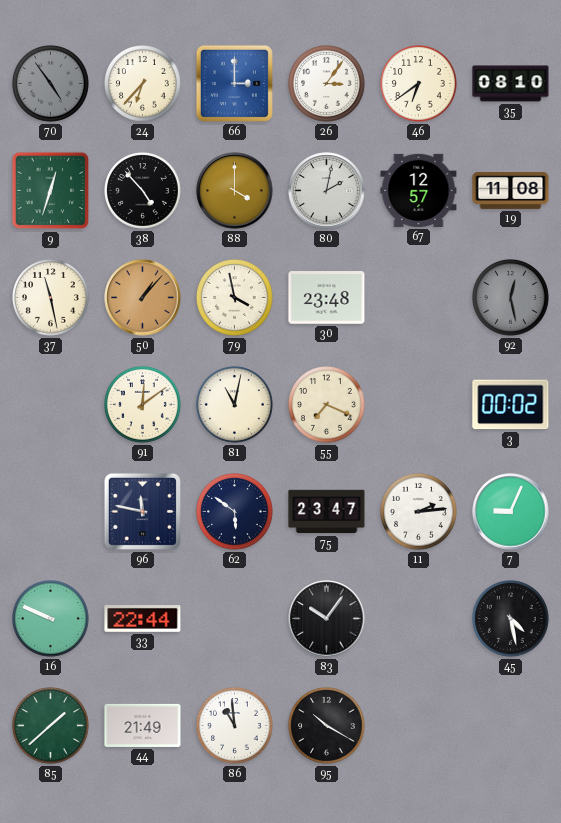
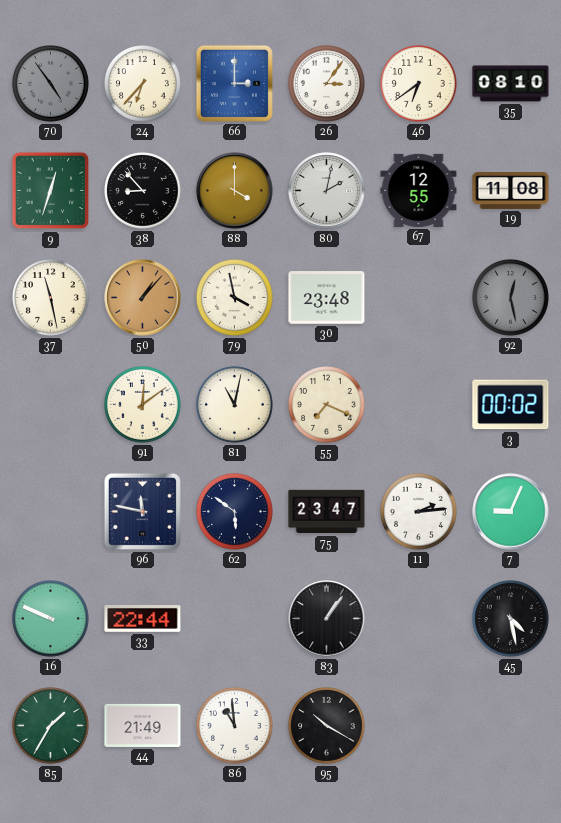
38: 4:53 -> 8:53 (143, 191)
67: 12:57 -> 12:55 (419, 190)
83: 10:06 -> 1:06 (327, 619)
85: 1:38 -> 1:35 (51, 726)
